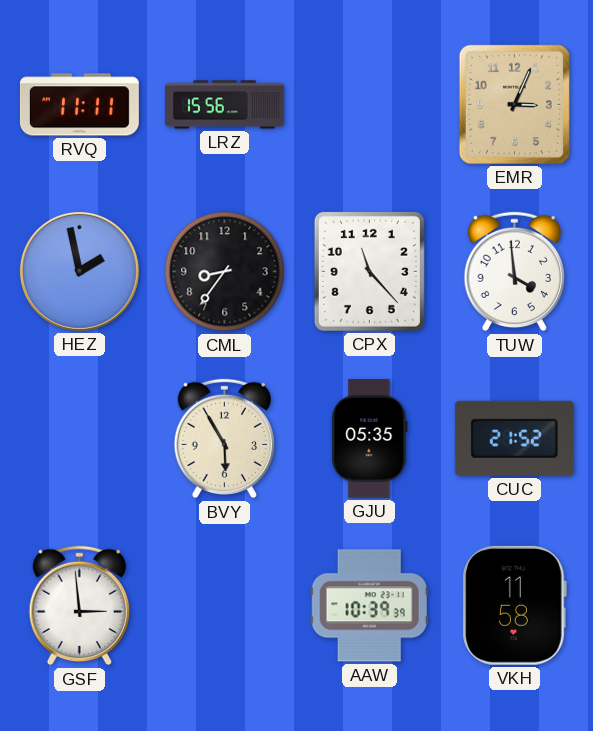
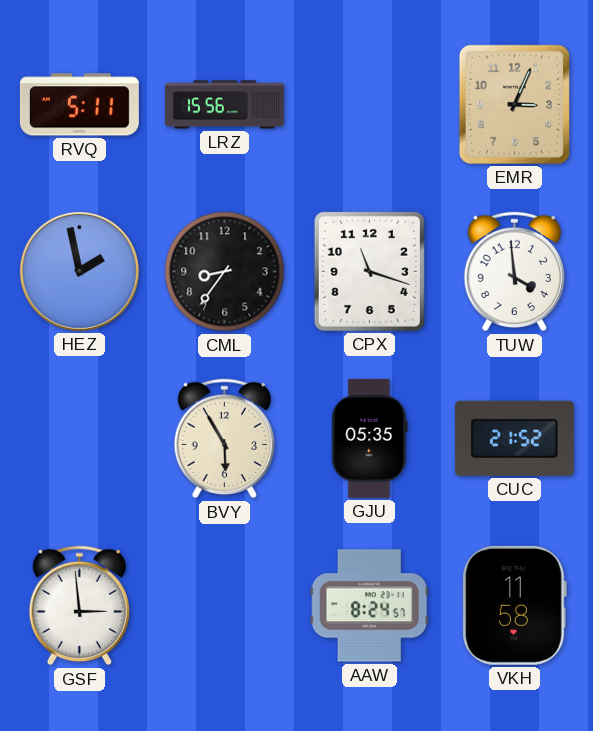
RVQ: 11:11 -> 5:11 (79, 105)
CPX: 11:23 -> 11:18 (369, 271)
AAW: 10:39 -> 8:24 (369, 606)
